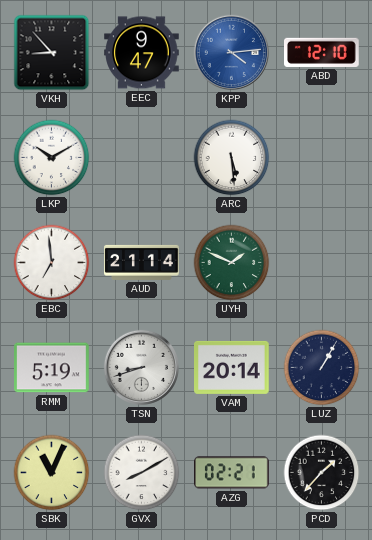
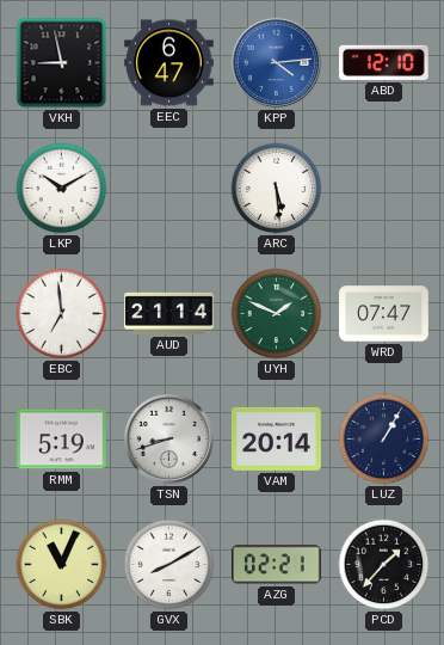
VKH: 8:53 -> 8:58 (62, 63)
EEC: 9:47 -> 6:47 (169, 63)
WRD: none -> 07:47 (384, 314)
